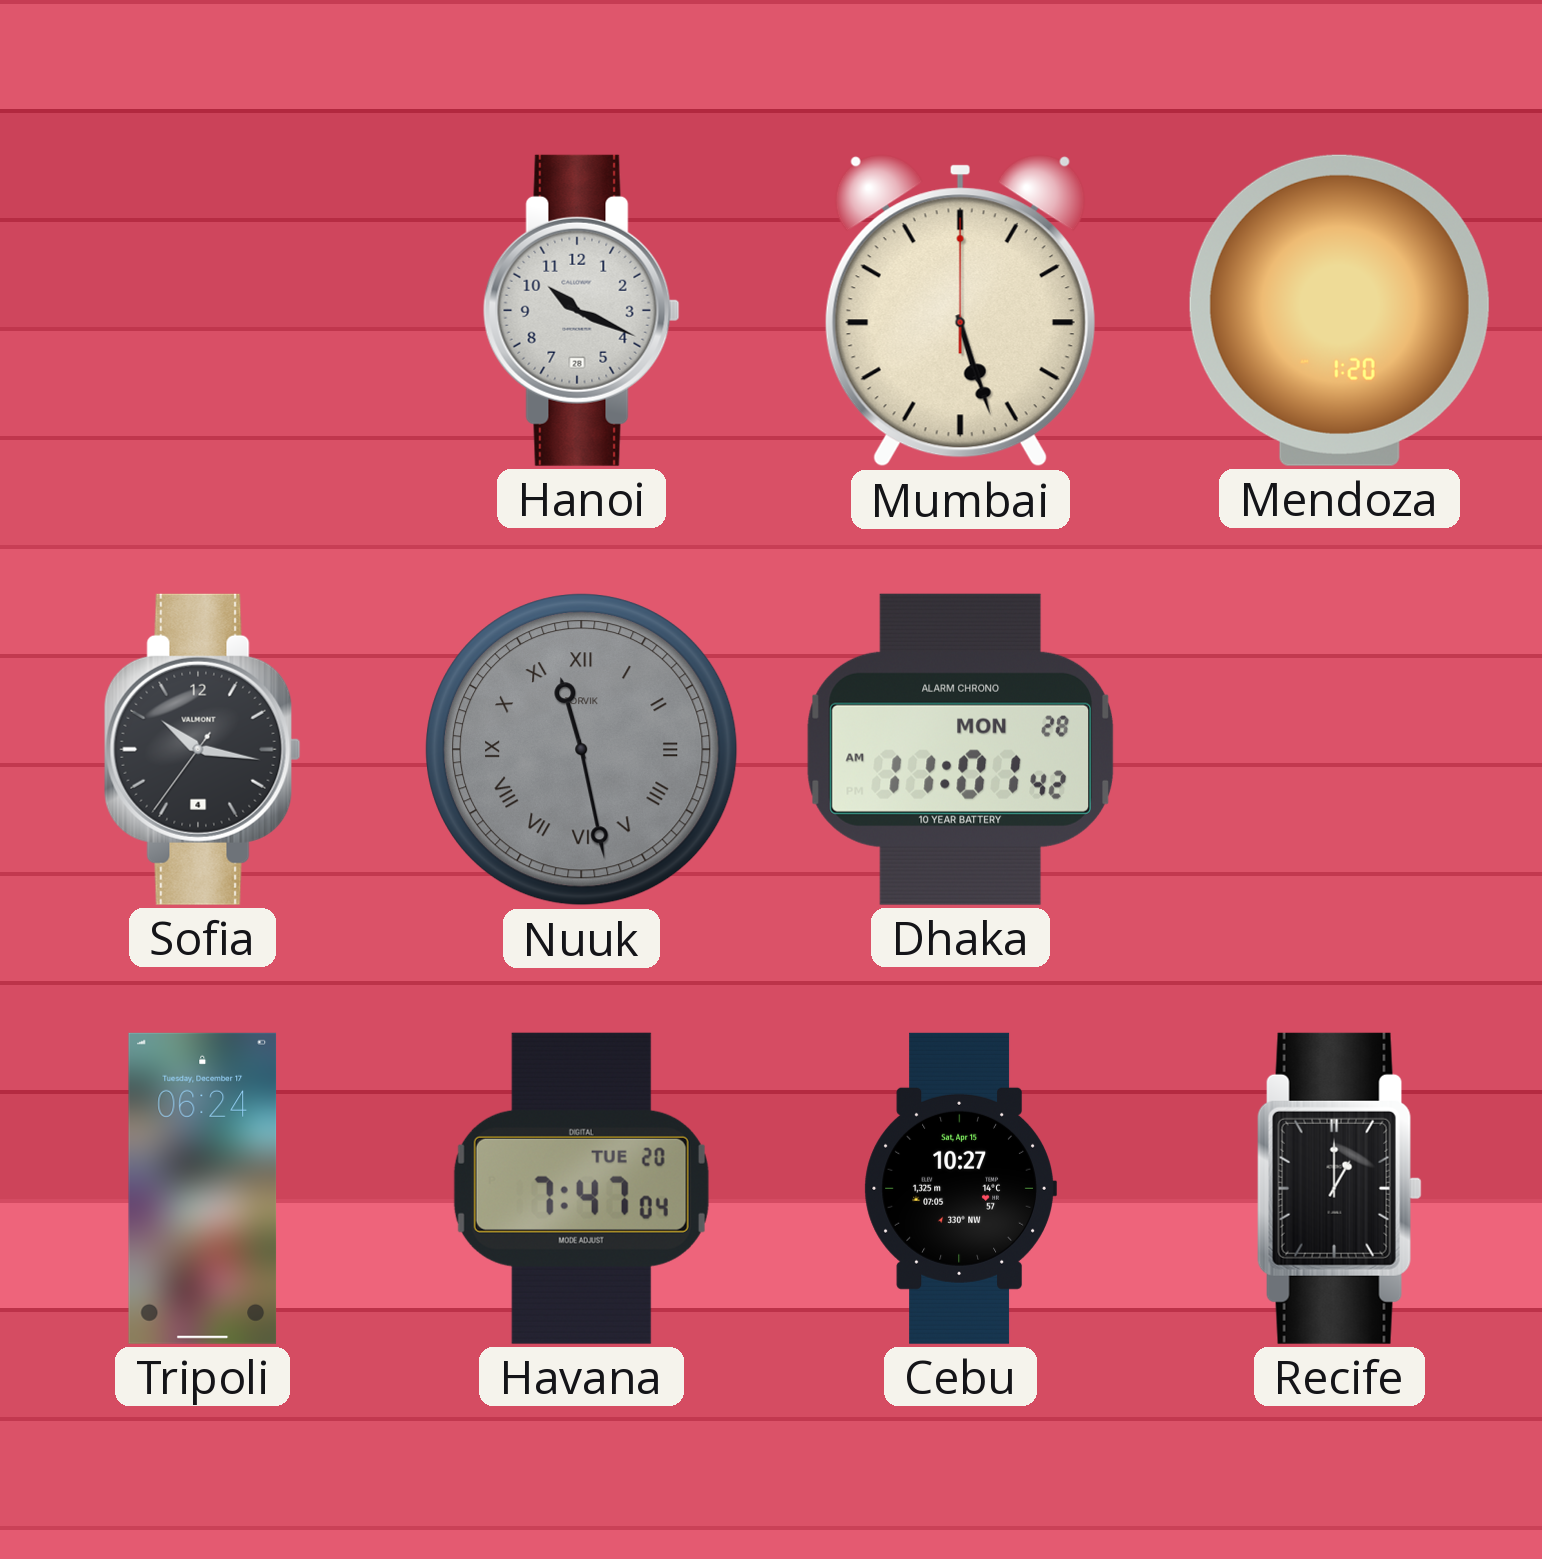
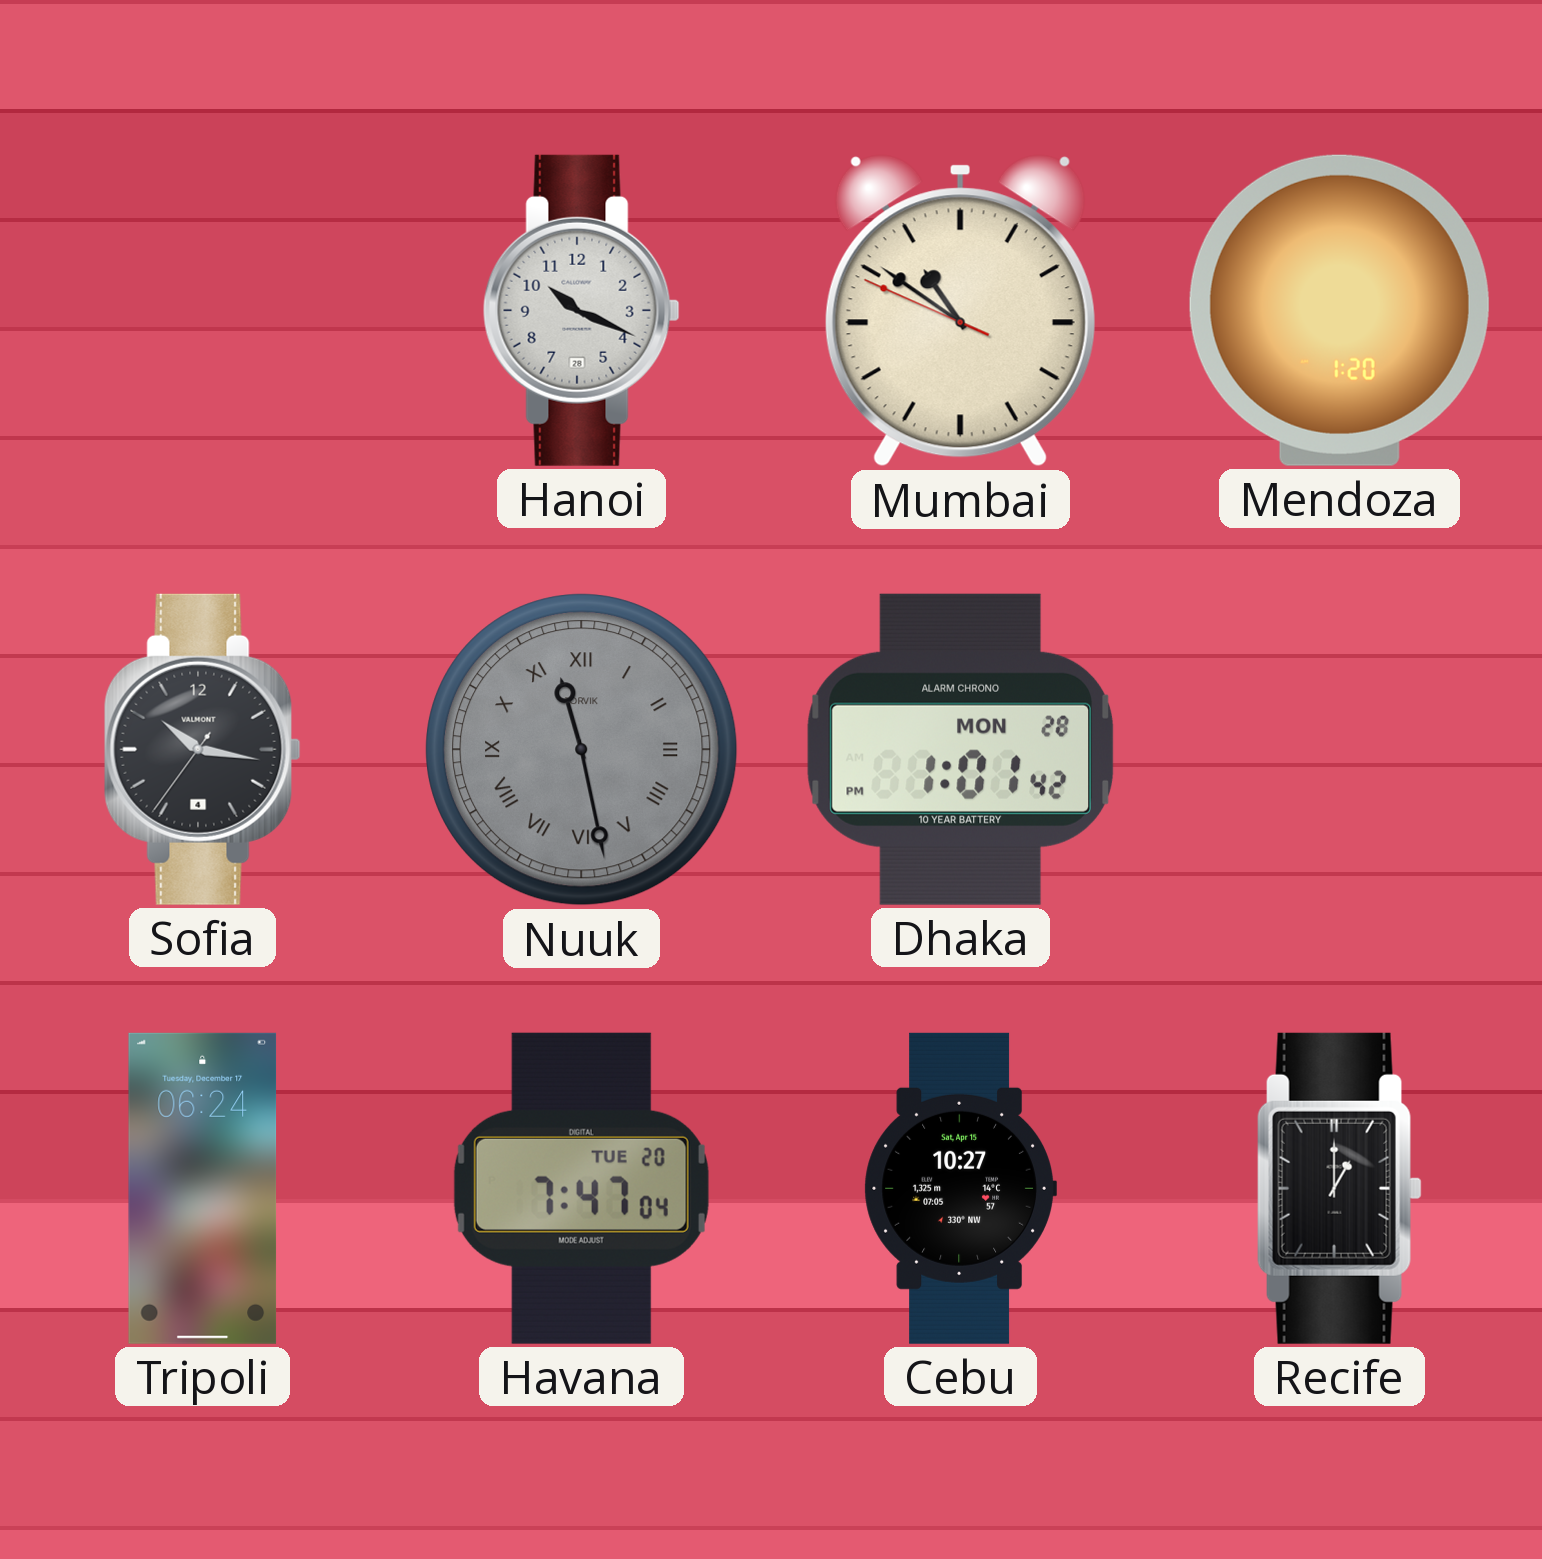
Mumbai: 5:27 -> 10:50 (960, 311)
Dhaka: 11:01 -> 1:01 (960, 749)
